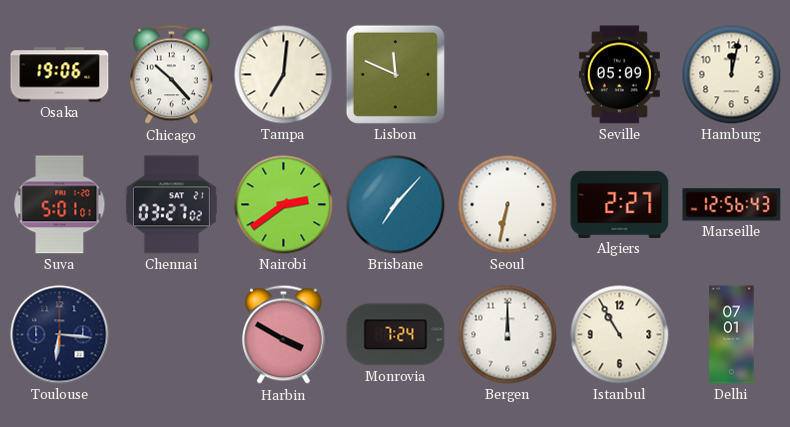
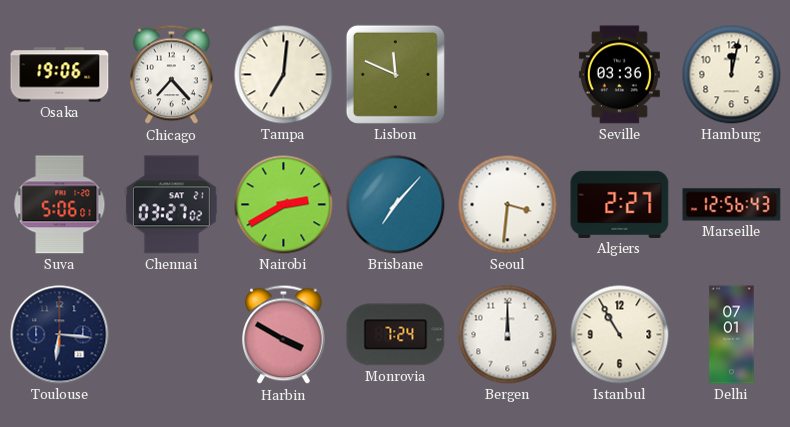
Chicago: 10:23 -> 7:23 (172, 75)
Seville: 05:09 -> 03:36 (619, 75)
Suva: 5:01 -> 5:06 (60, 205)
Nairobi: 2:39 -> 2:40 (284, 205)
Seoul: 6:32 -> 3:31 (508, 205)
